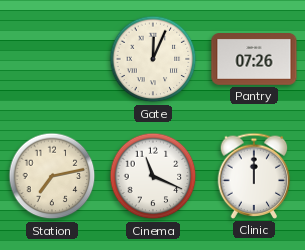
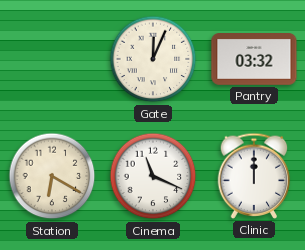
Pantry: 07:26 -> 03:32 (254, 59)
Station: 7:13 -> 6:20 (52, 176)
